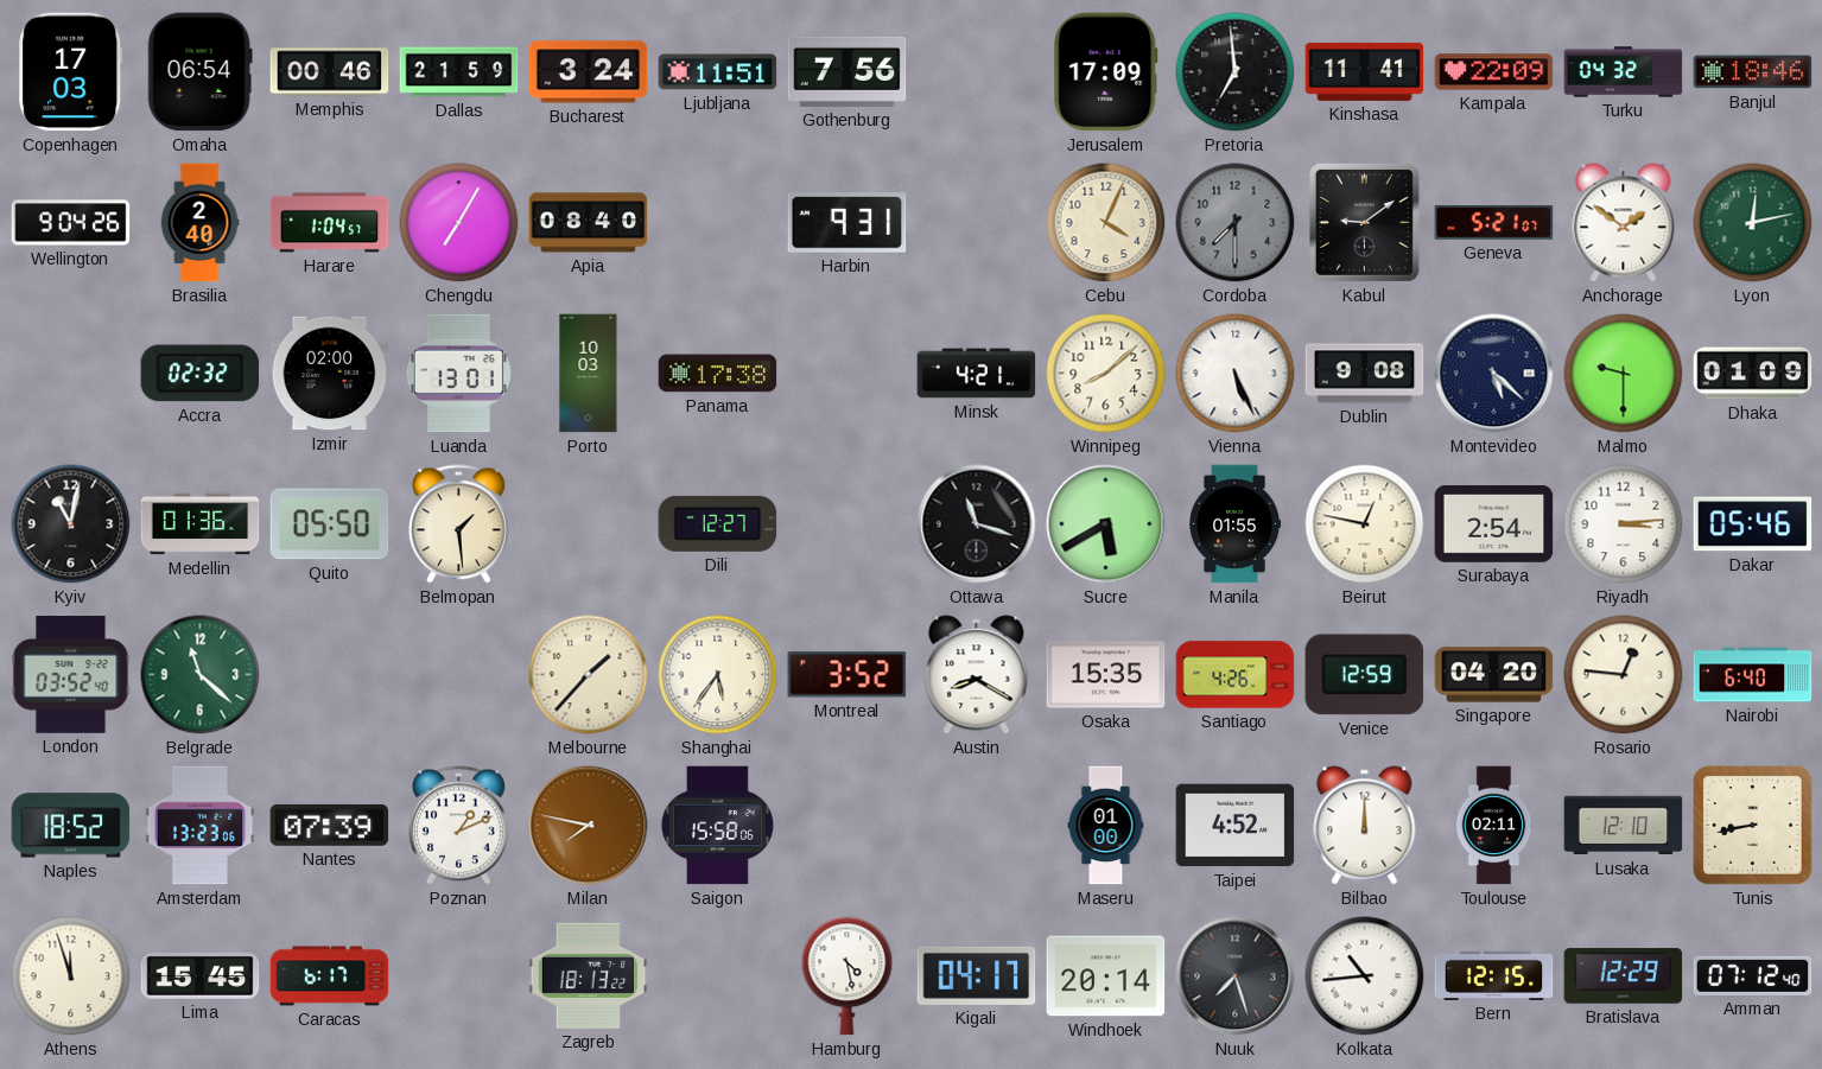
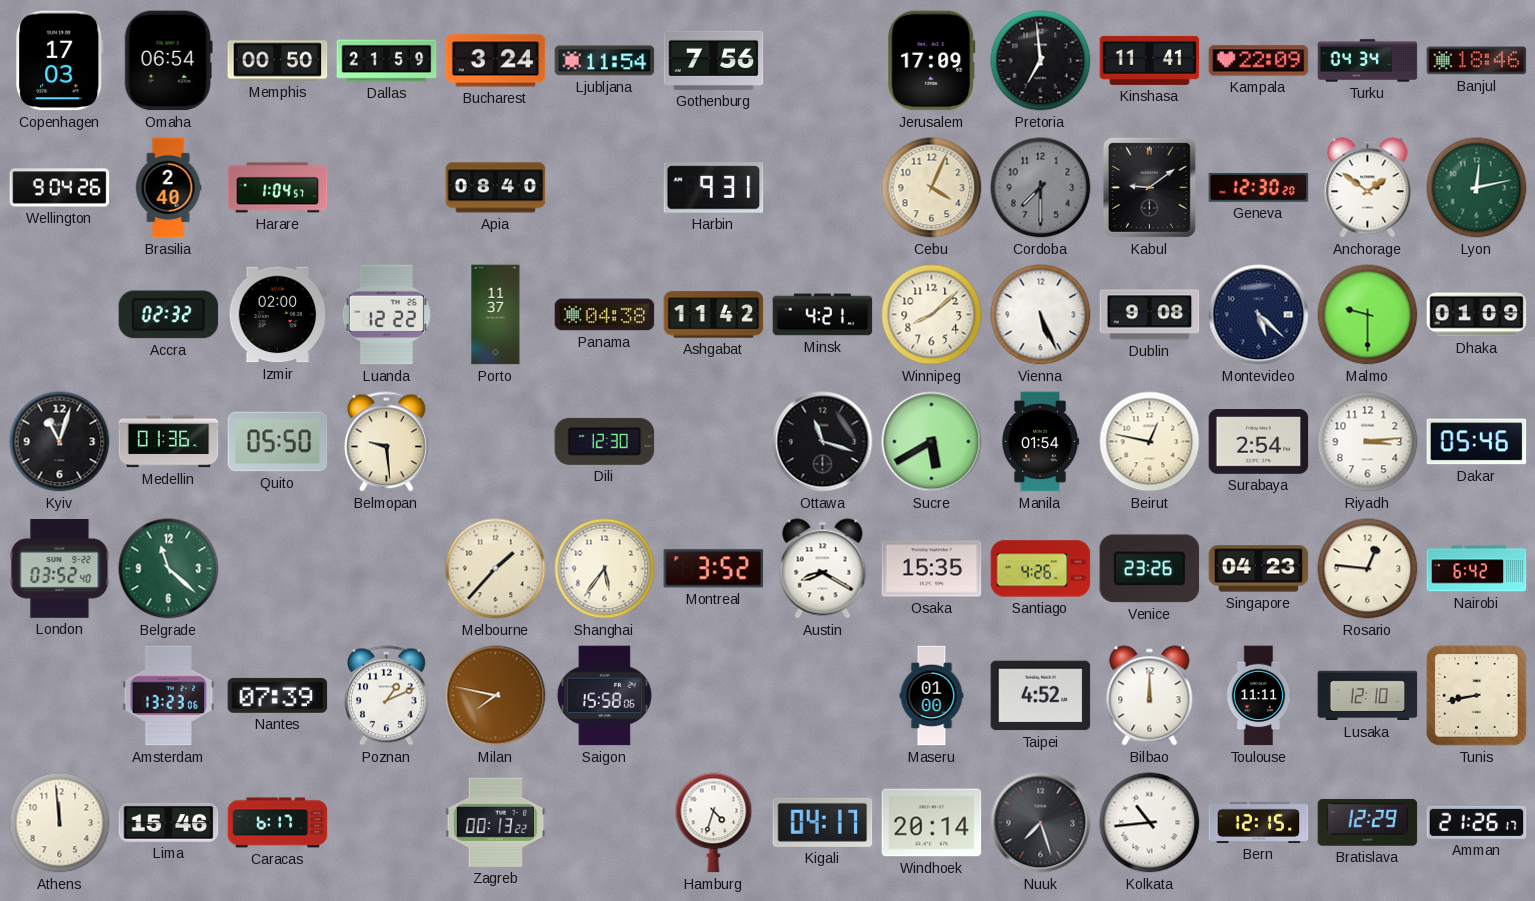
Memphis: 00:46 -> 00:50 (278, 61)
Ljubljana: 11:51 -> 11:54 (605, 61)
Turku: 04:32 -> 04:34 (1368, 61)
Chengdu: 7:05 -> none (459, 223)
Geneva: 5:21 -> 12:30 (1259, 188)
Luanda: 13:01 -> 12:22 (386, 315)
Porto: 10:03 -> 11:37 (496, 315)
Panama: 17:38 -> 04:38 (605, 315)
Ashgabat: none -> 11:42 (714, 315)
Kyiv: 11:02 -> 11:03 (60, 442)
Belmopan: 1:29 -> 9:29 (387, 442)
Dili: 12:27 -> 12:30 (605, 441)
Manila: 01:55 -> 01:54 (1040, 442)
Venice: 12:59 -> 23:26 (1150, 569)
Singapore: 04:20 -> 04:23 (1259, 569)
Nairobi: 6:40 -> 6:42 (1477, 569)
Naples: 18:52 -> none (71, 826)
Toulouse: 02:11 -> 11:11 (1259, 696)
Athens: 11:57 -> 11:59 (60, 823)
Lima: 15:45 -> 15:46 (169, 822)
Zagreb: 18:13 -> 00:13 (496, 822)
Hamburg: 4:28 -> 4:33 (714, 823)
Amman: 07:12 -> 21:26 (1477, 822)
